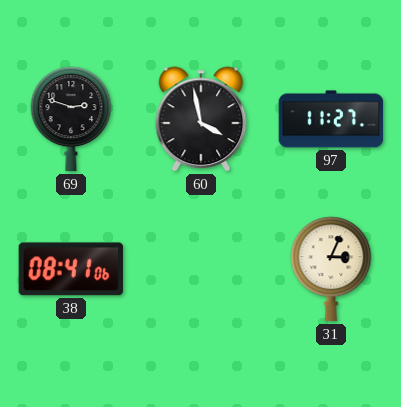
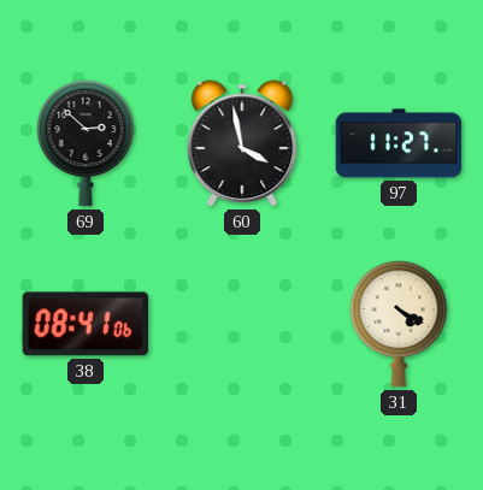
69: 2:48 -> 2:52 (86, 143)
31: 3:04 -> 4:20 (399, 324)
